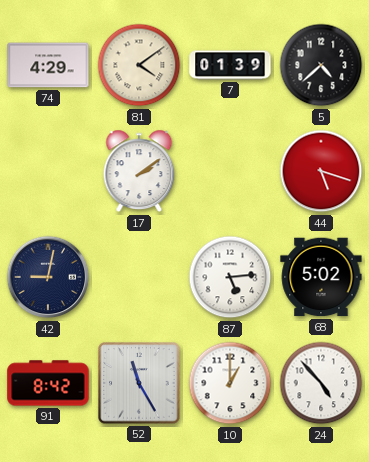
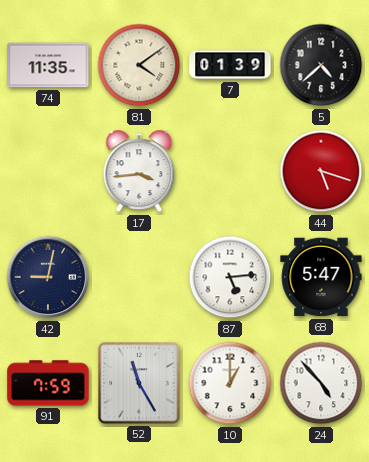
74: 4:29 -> 11:35 (48, 65)
17: 2:09 -> 3:44 (139, 171)
68: 5:02 -> 5:47 (321, 277)
91: 8:42 -> 7:59 (48, 383)
